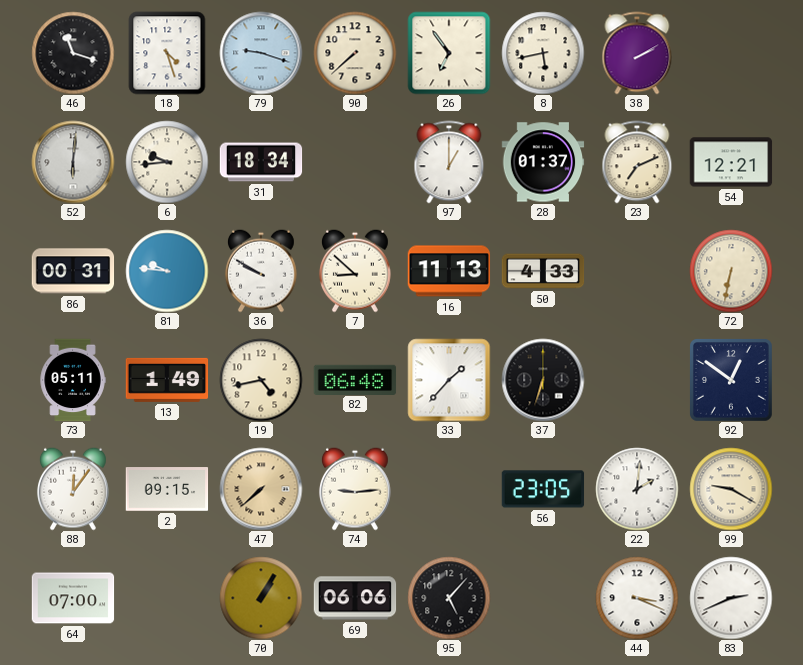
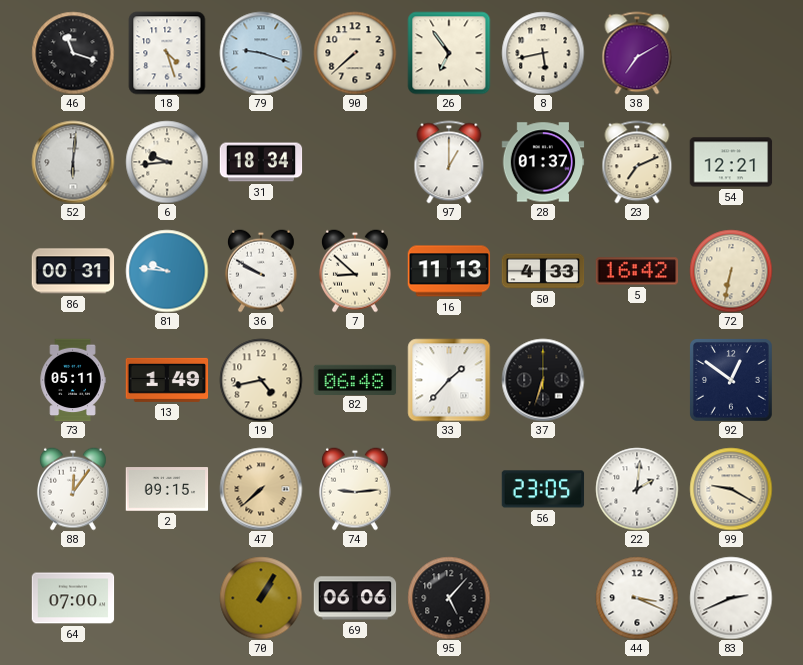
38: 2:10 -> 7:10 (637, 53)
5: none -> 16:42 (637, 271)
